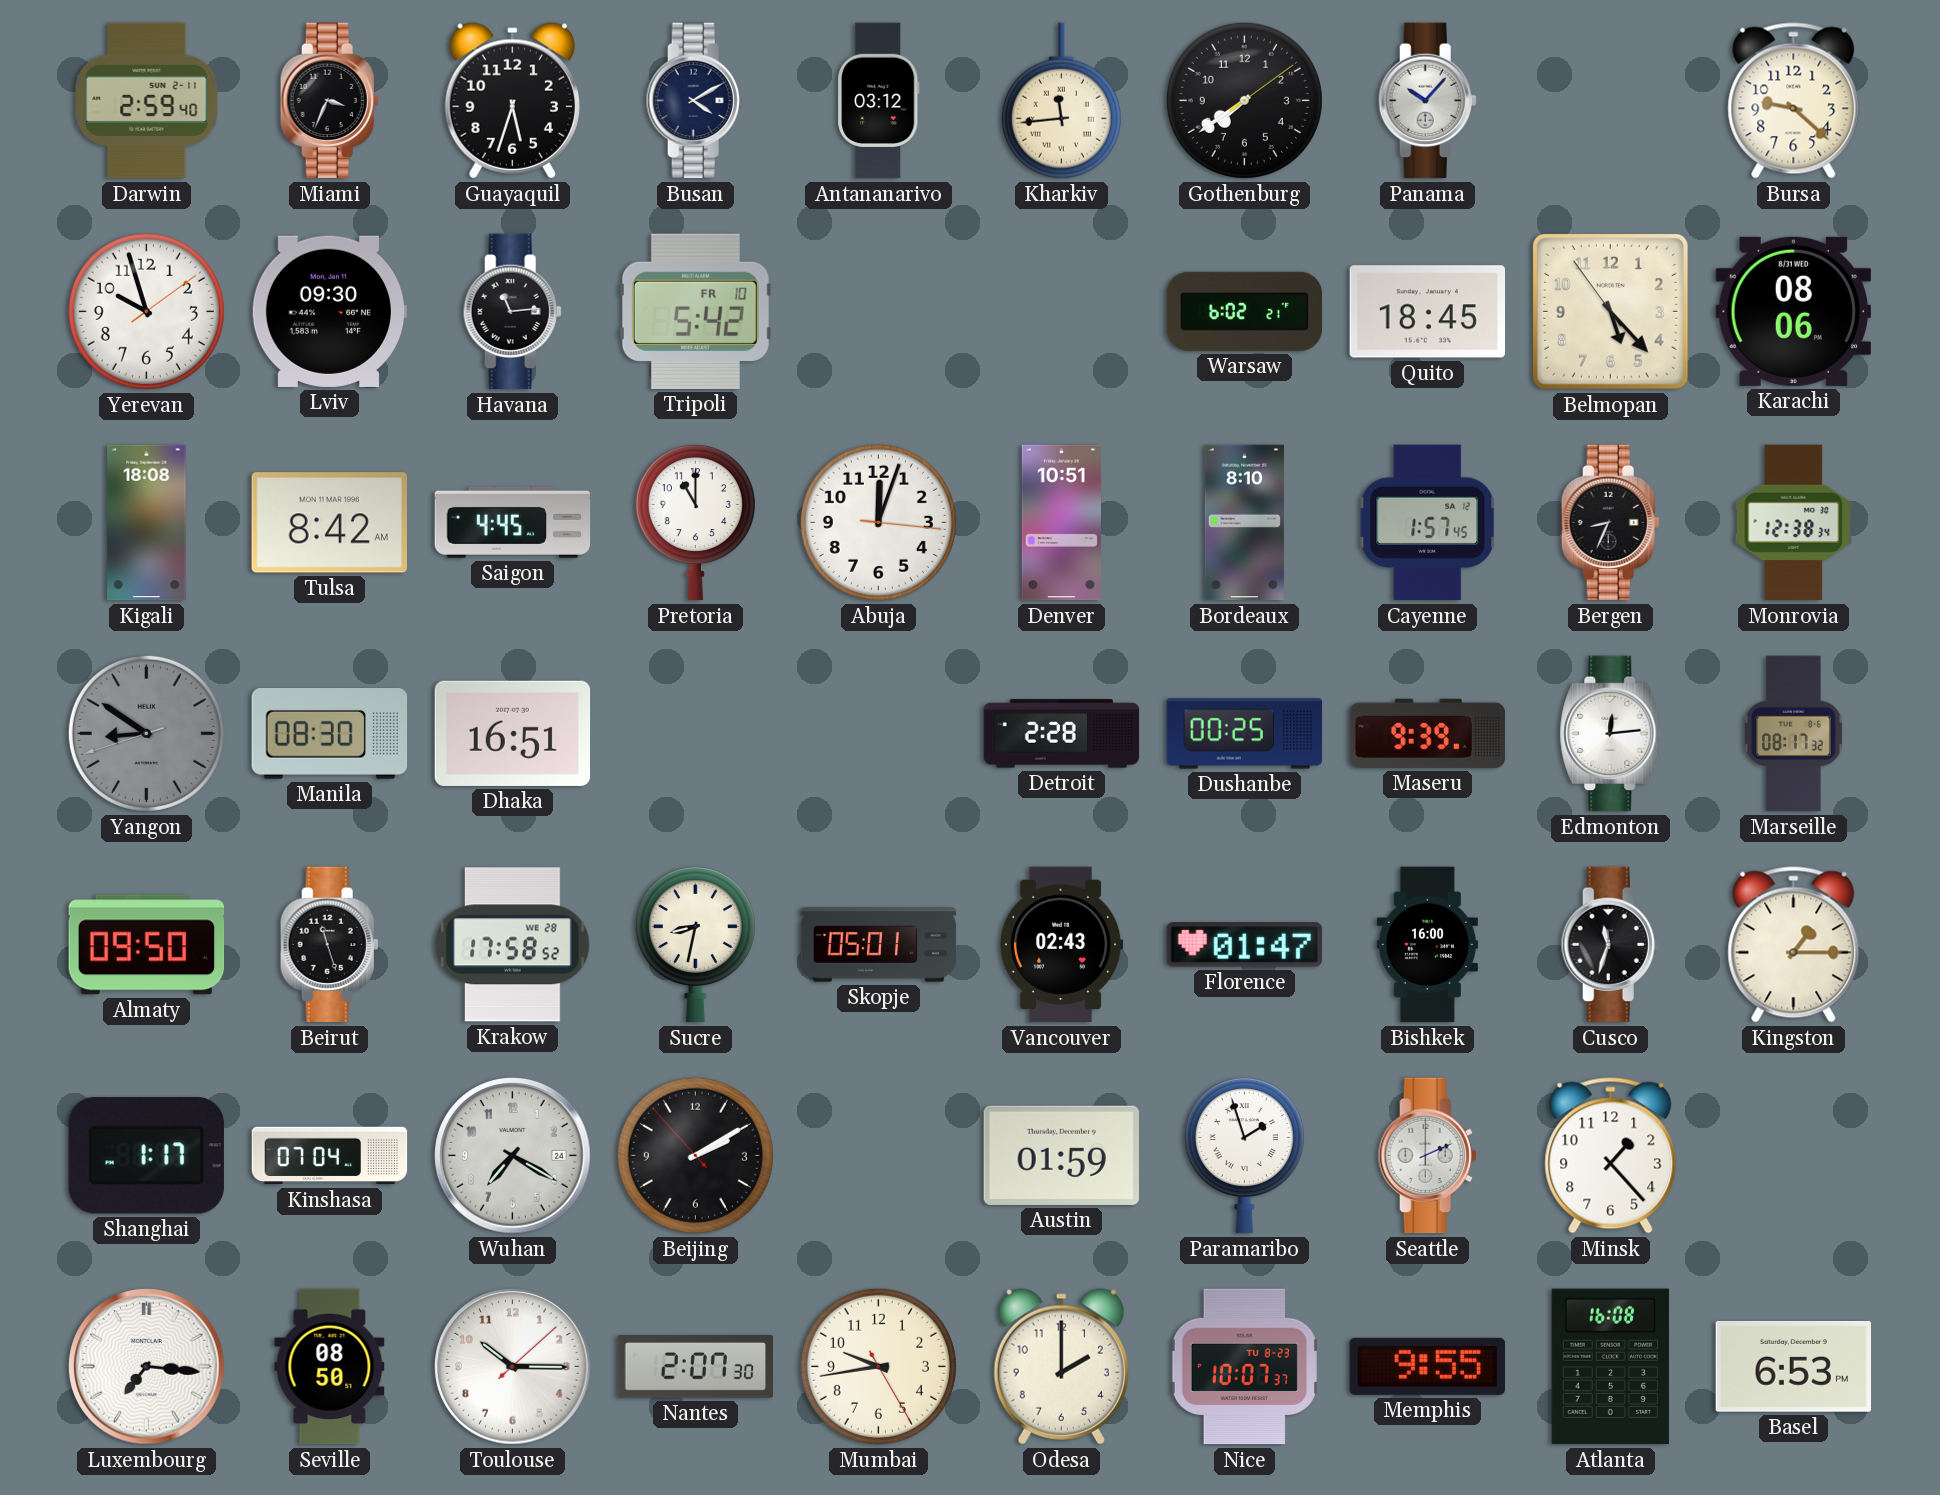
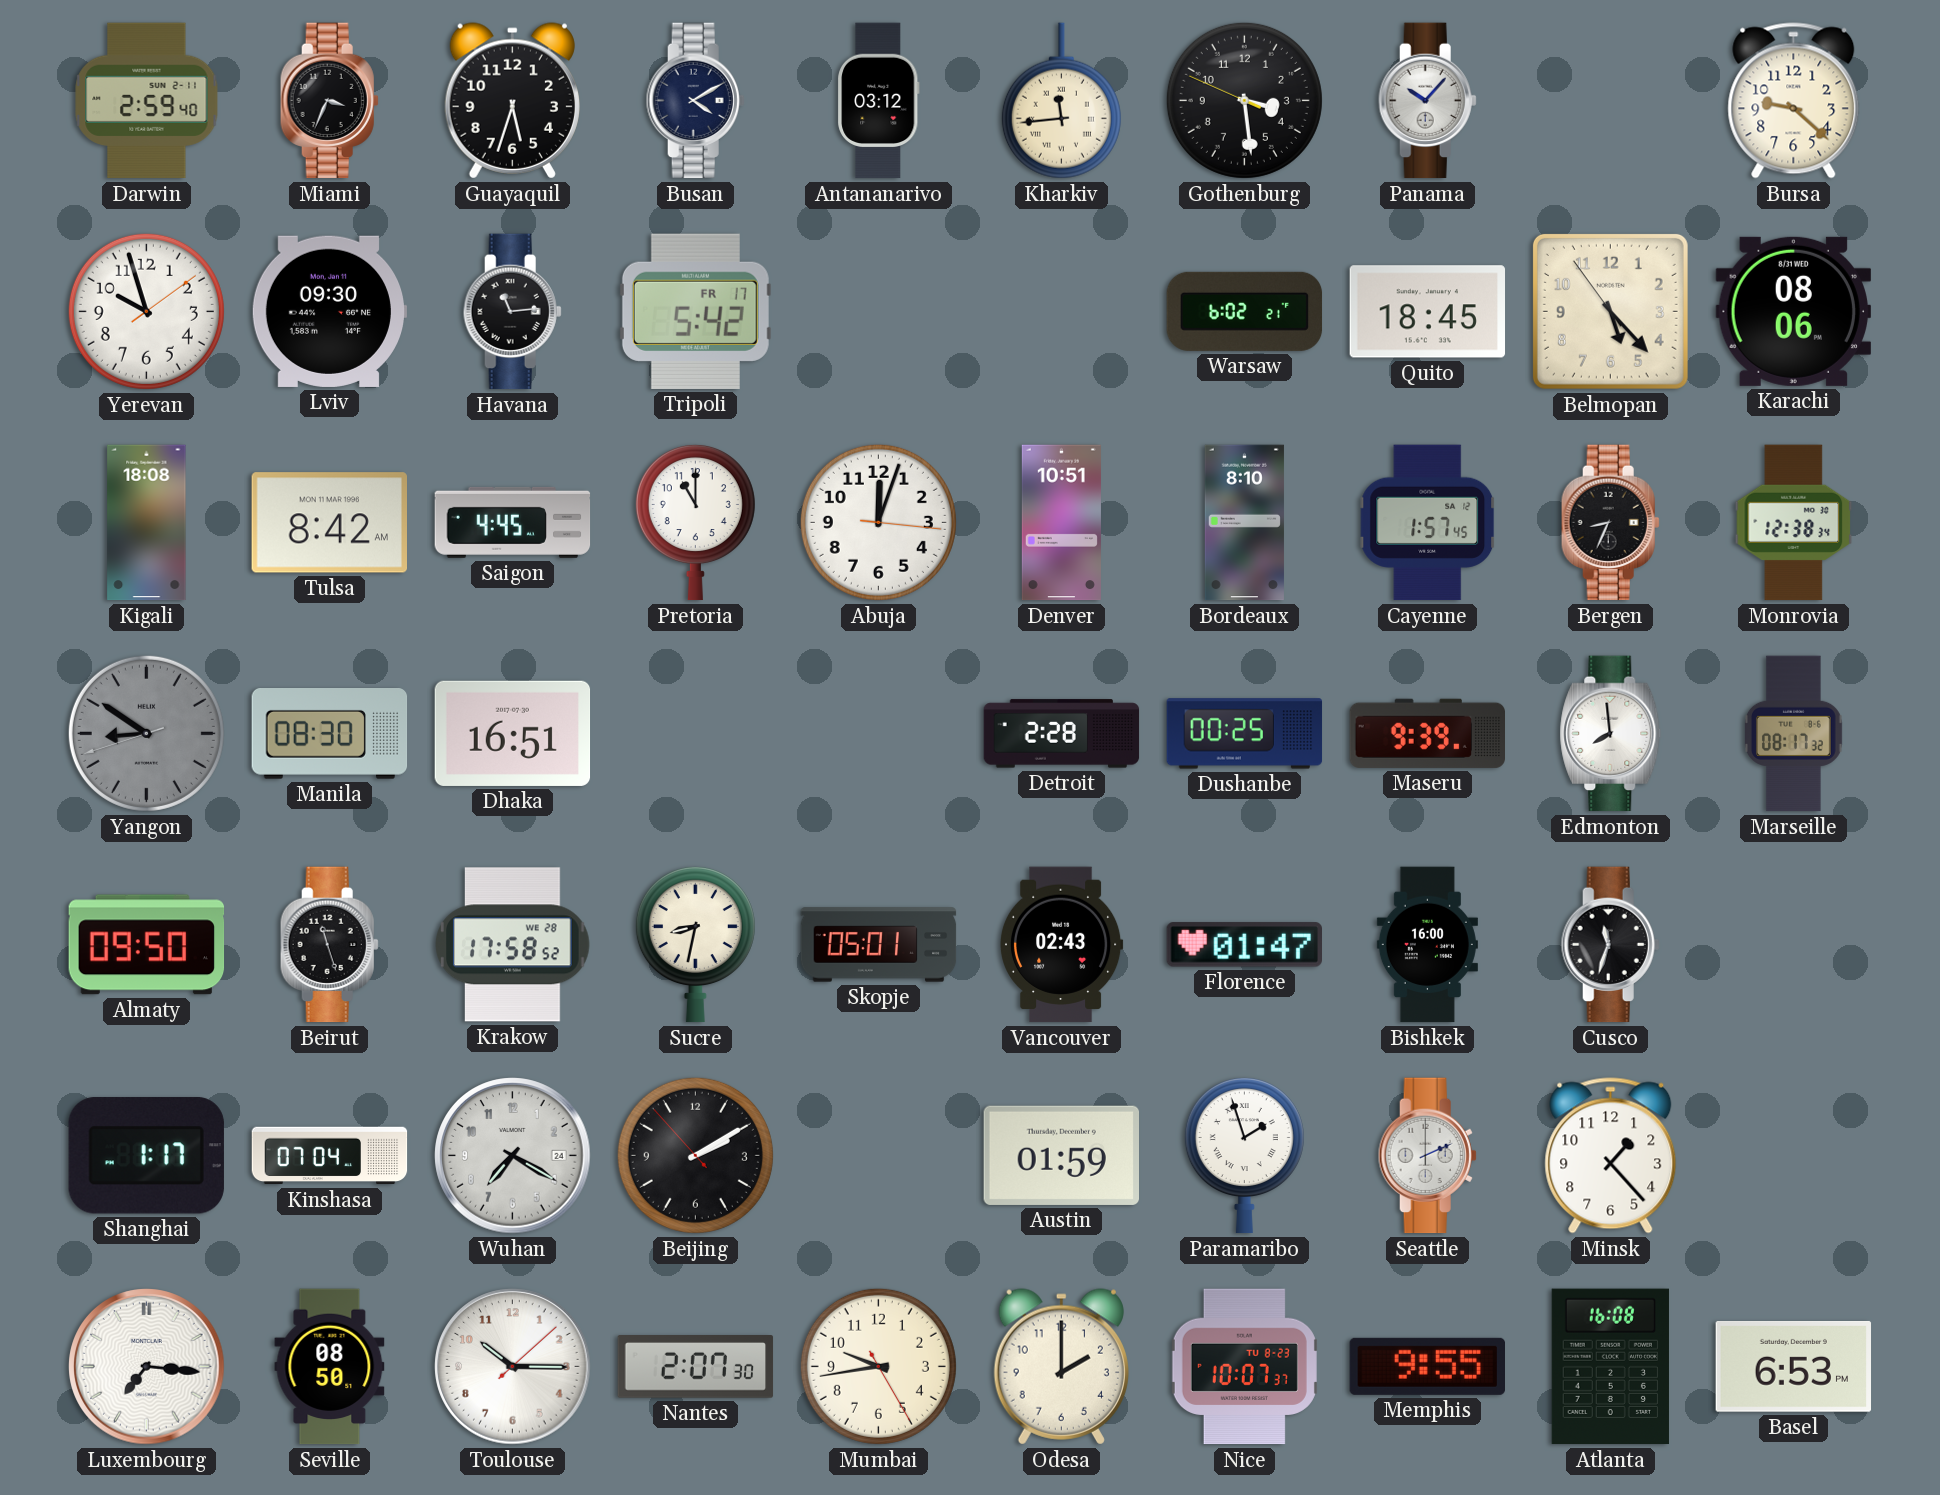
Gothenburg: 7:39 -> 3:28 (1244, 100)
Tripoli date: FR 10 -> FR 17 (695, 311)
Edmonton: 12:14 -> 7:59 (1611, 734)
Kingston: 1:15 -> none (1794, 945)
